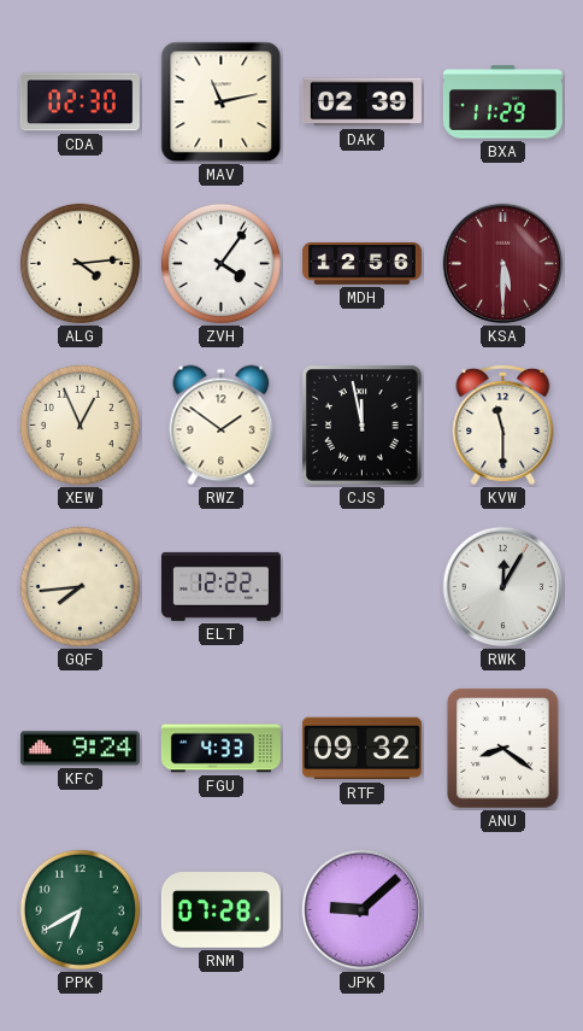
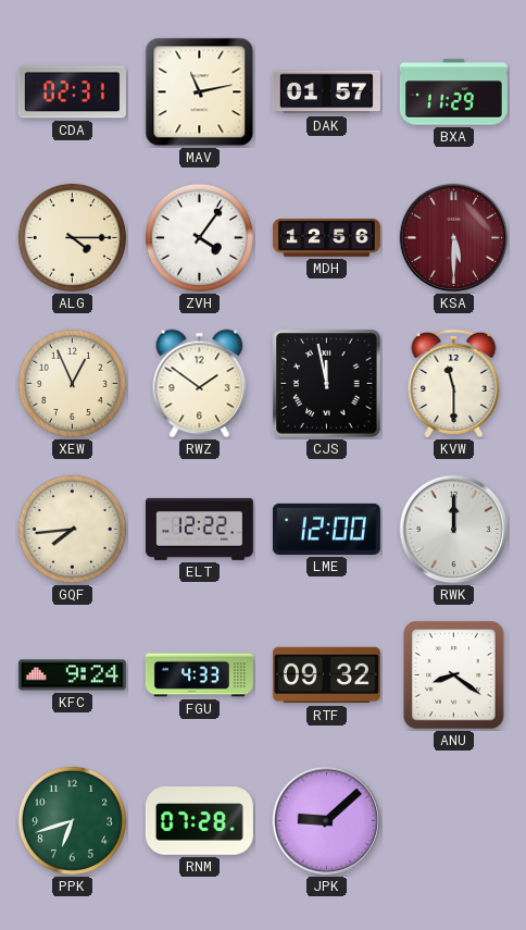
CDA: 02:30 -> 02:31 (72, 92)
DAK: 02:39 -> 01:57 (326, 92)
ALG: 4:14 -> 4:15 (72, 237)
LME: none -> 12:00 (326, 529)
RWK: 12:05 -> 12:00 (454, 530)
PPK: 6:40 -> 6:42 (72, 820)
